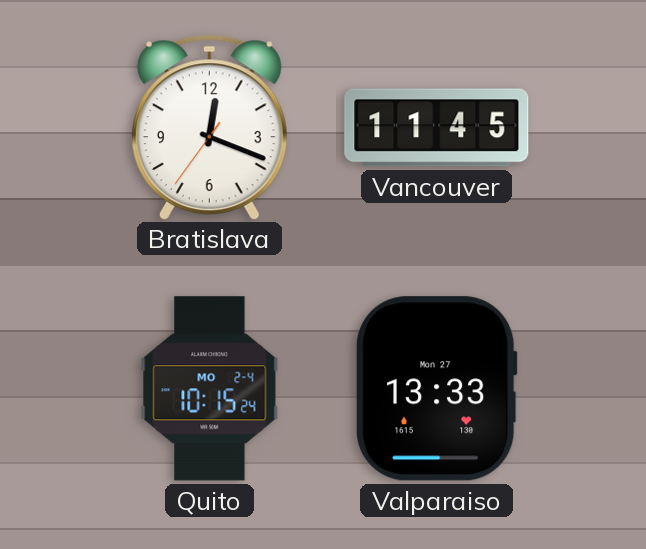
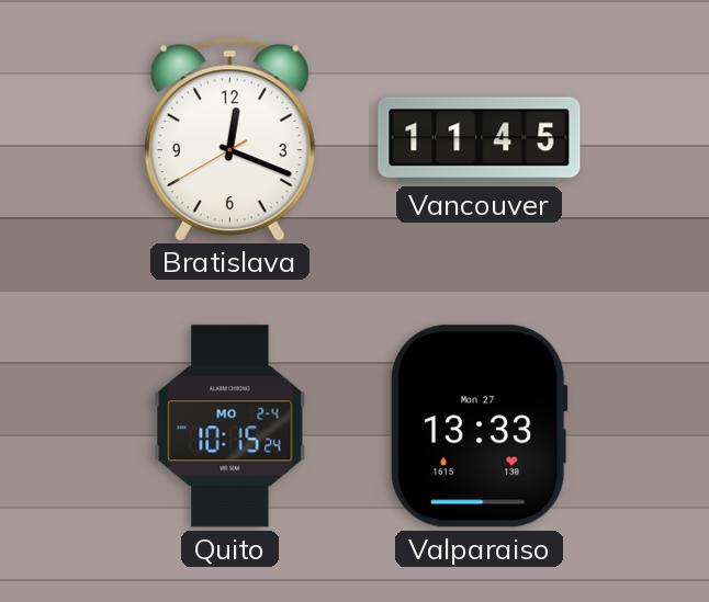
Bratislava: 12:18:36 -> 12:18:40 (229, 139)
